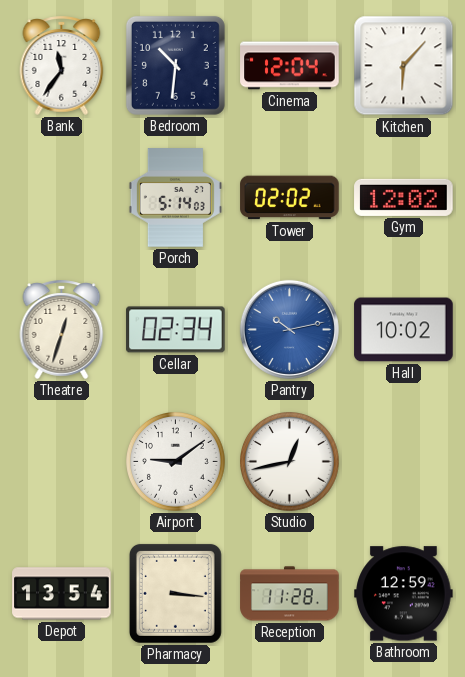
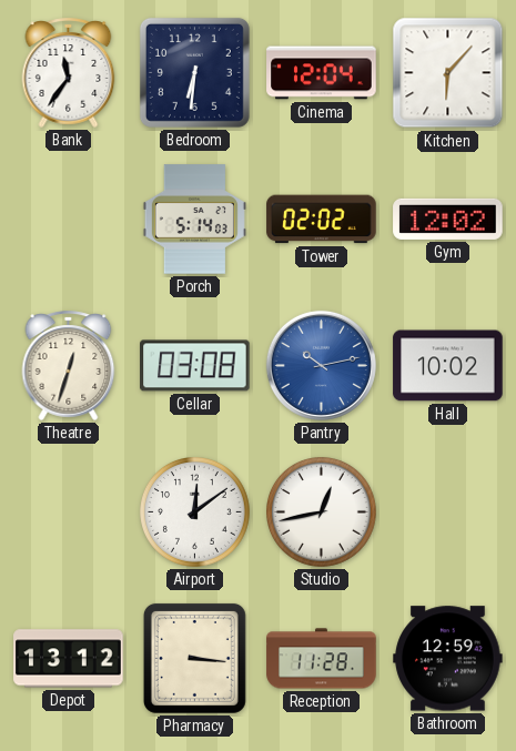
Bedroom: 10:31 -> 6:31 (194, 72)
Cellar: 02:34 -> 03:08 (195, 366)
Airport: 9:09 -> 12:09 (195, 512)
Depot: 13:54 -> 13:12 (69, 659)
